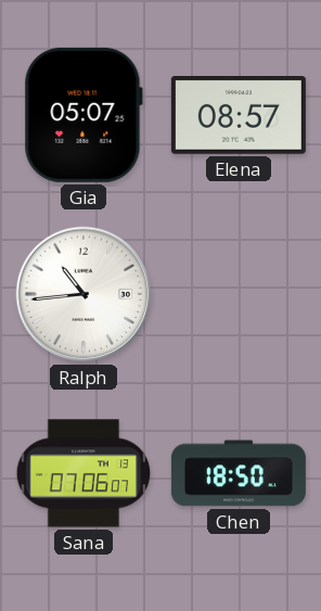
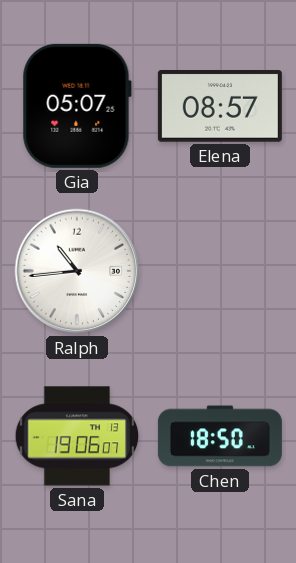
Sana: 07:06 -> 19:06 (77, 436)
